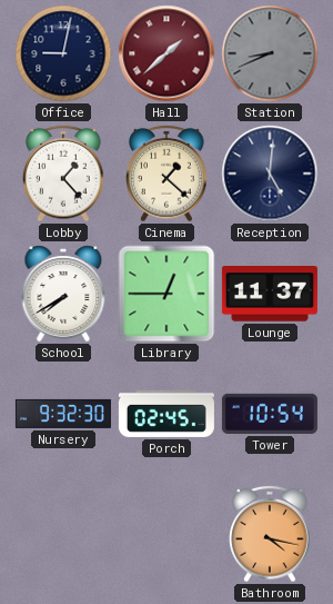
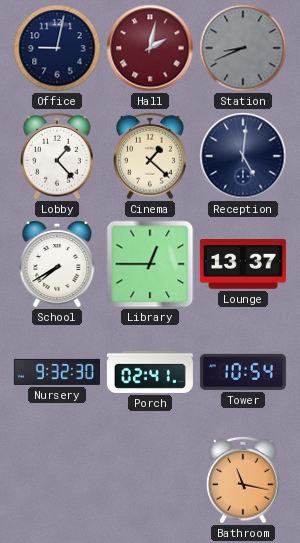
Hall: 1:38 -> 2:02 (150, 48)
Lounge: 11:37 -> 13:37 (243, 264)
Porch: 02:45 -> 02:41 (150, 372)
Bathroom: 4:17 -> 11:17 (243, 480)
